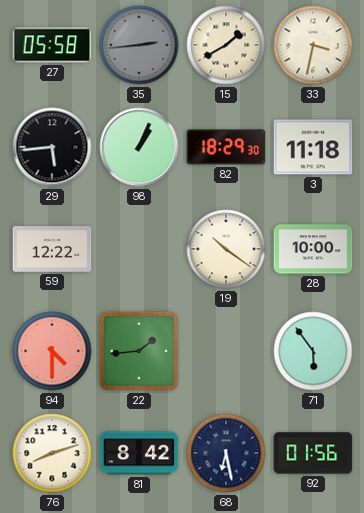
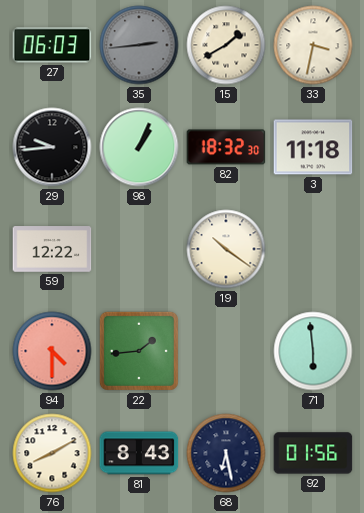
27: 05:58 -> 06:03 (52, 45)
29: 5:44 -> 9:44 (52, 147)
82: 18:29 -> 18:32 (226, 147)
28: 10:00 -> none (313, 249)
71: 5:54 -> 5:59 (313, 351)
76: 8:12 -> 8:10 (52, 453)
81: 8:42 -> 8:43 (139, 453)
